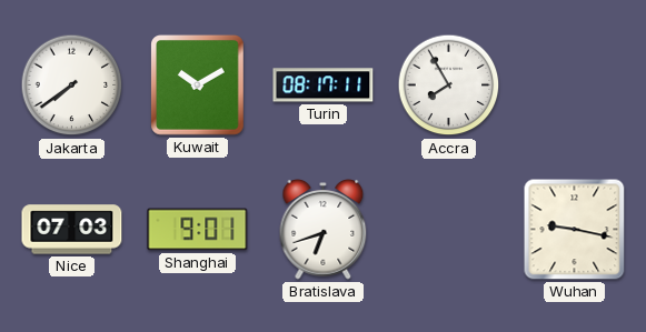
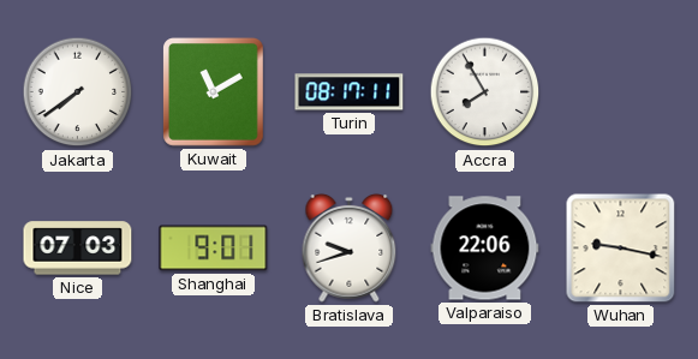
Kuwait: 10:10 -> 11:10 (214, 92)
Bratislava: 6:42 -> 9:42 (350, 247)
Valparaiso: none -> 22:06 (485, 249)
